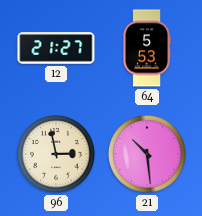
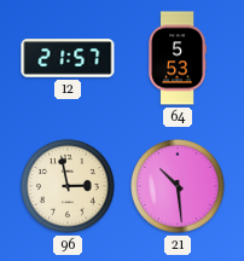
12: 21:27 -> 21:57 (68, 58)
